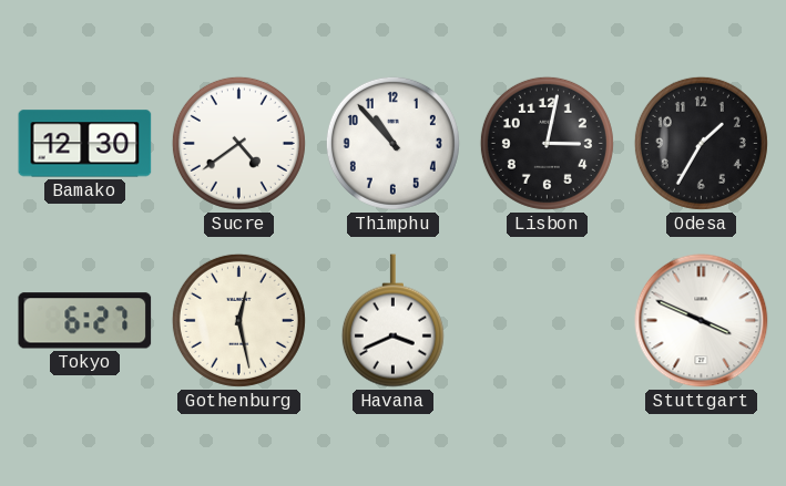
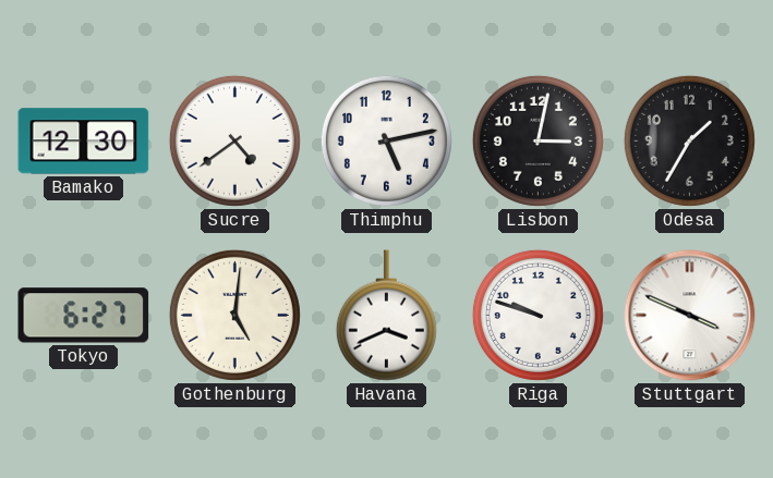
Thimphu: 10:53 -> 5:13 (386, 140)
Gothenburg: 12:28 -> 5:01 (234, 315)
Riga: none -> 9:48 (538, 315)
